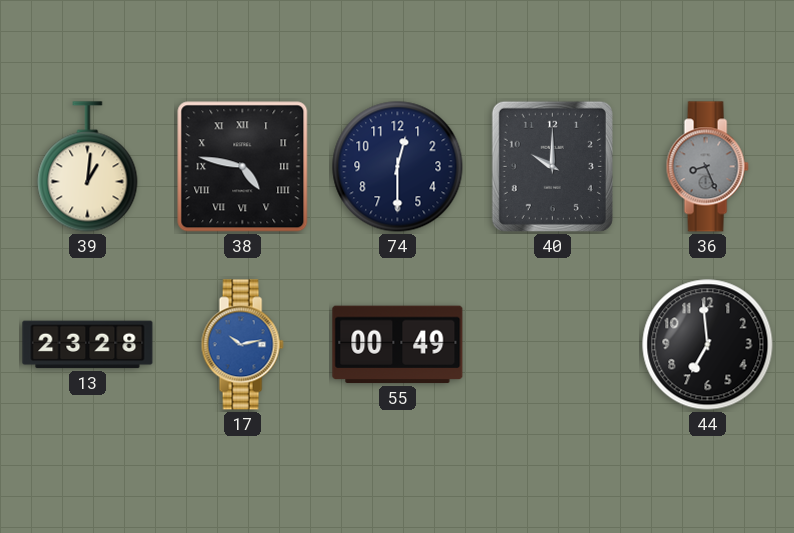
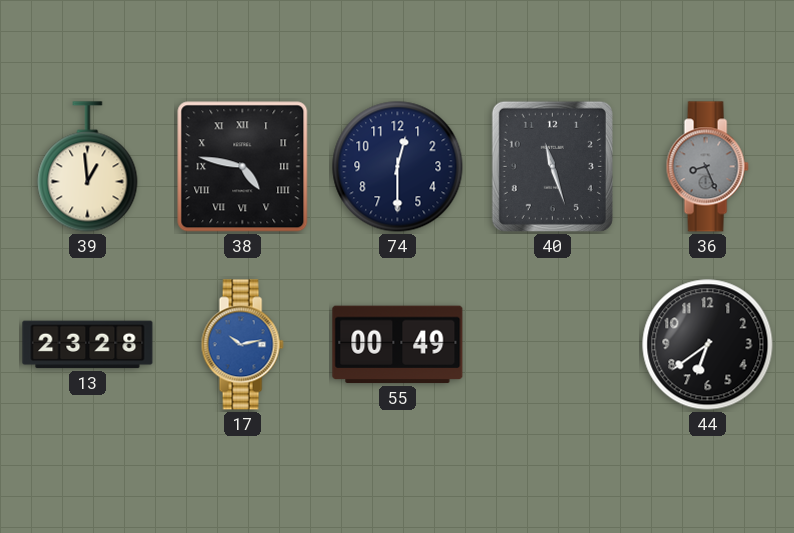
39: 1:01 -> 12:59 (88, 167)
40: 10:00 -> 11:27 (552, 166)
44: 6:59 -> 6:39 (708, 345)
